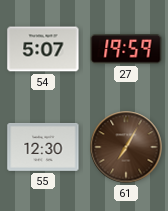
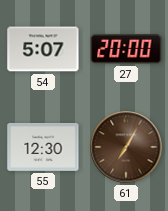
27: 19:59 -> 20:00 (126, 50)
